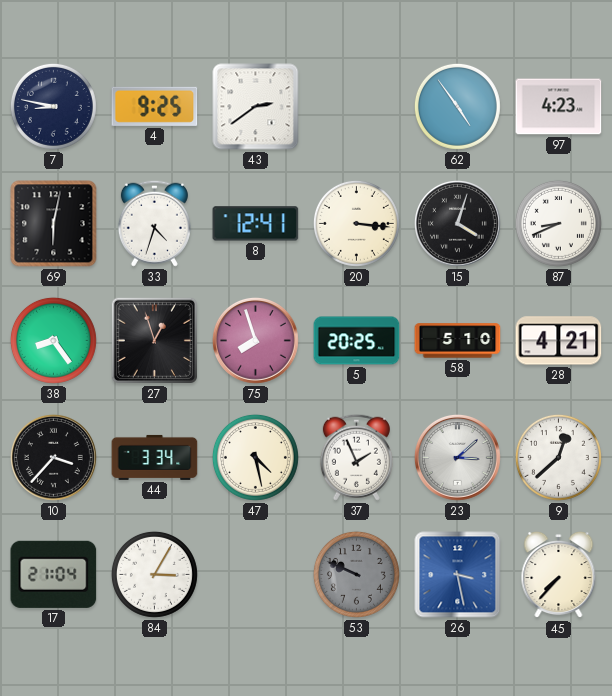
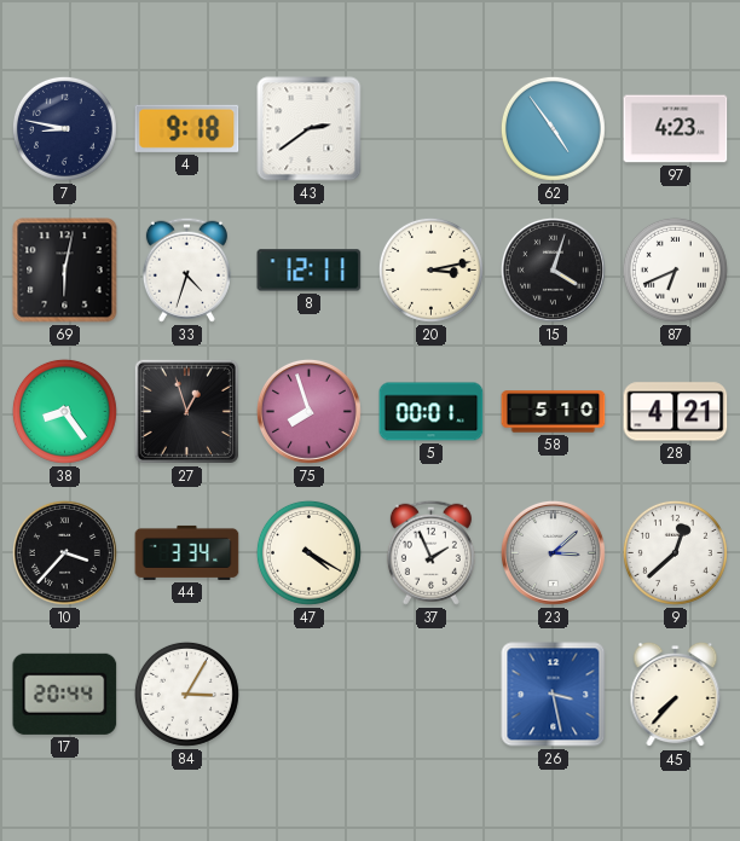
4: 9:25 -> 9:18 (187, 128)
8: 12:41 -> 12:11 (310, 271)
20: 3:16 -> 3:13 (430, 269)
87: 8:41 -> 6:41 (675, 269)
5: 20:25 -> 00:01 (432, 412)
47: 4:28 -> 4:20 (308, 552)
17: 21:04 -> 20:44 (65, 694)
53: 9:49 -> none (356, 574)
